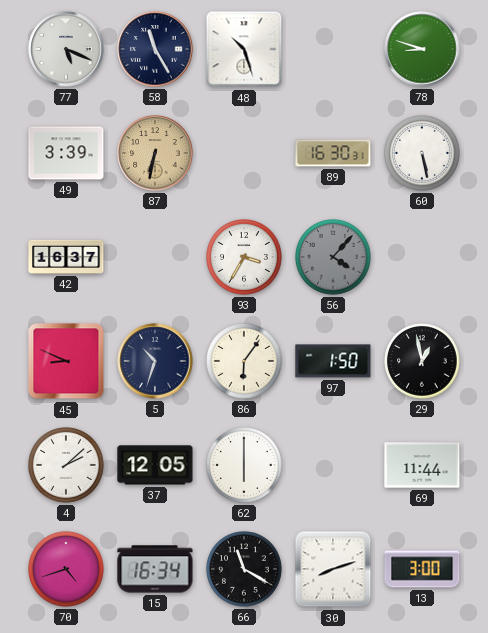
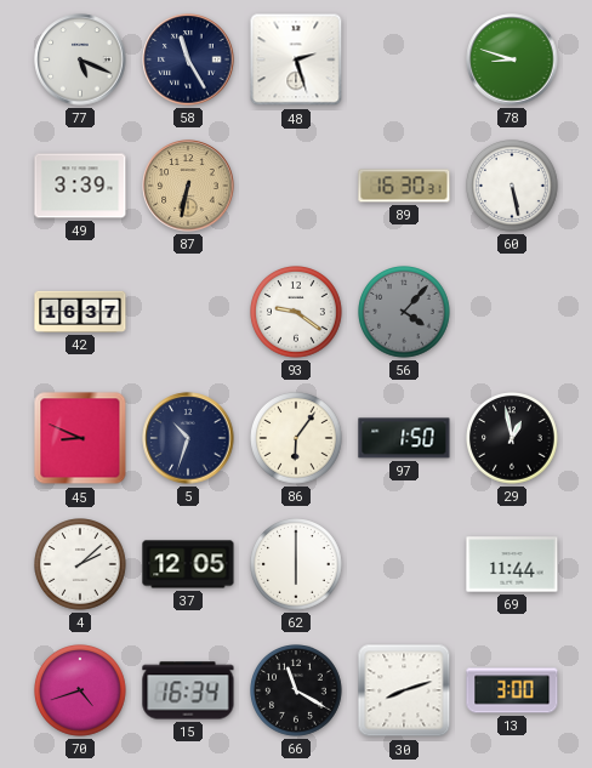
48: 10:27 -> 2:27 (296, 59)
93: 3:35 -> 9:21 (297, 313)
